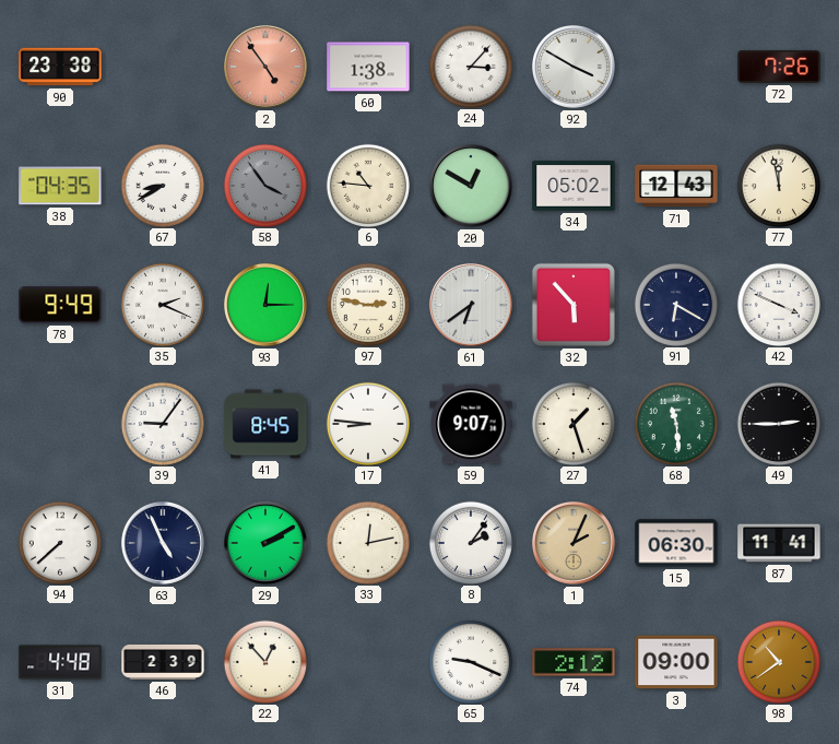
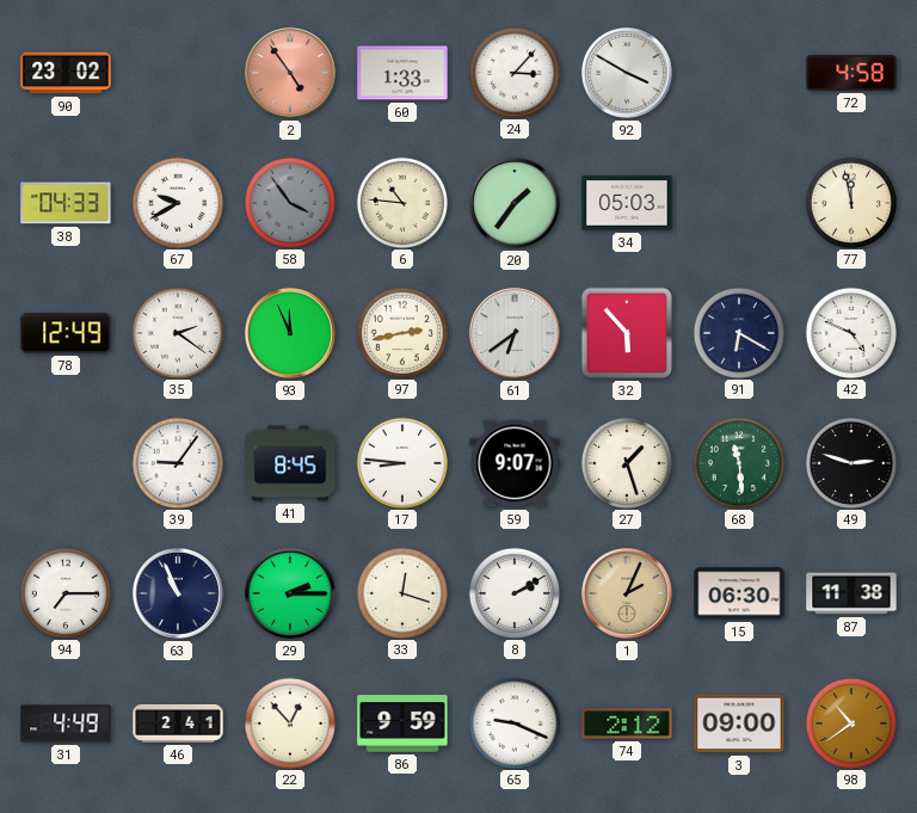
90: 23:38 -> 23:02 (66, 73)
60: 1:38 -> 1:33 (402, 73)
72: 7:26 -> 4:58 (851, 73)
38: 04:35 -> 04:33 (66, 203)
67: 8:40 -> 9:40 (177, 202)
20: 12:50 -> 1:36 (515, 203)
34: 05:02 -> 05:03 (627, 203)
71: 12:43 -> none (676, 186)
78: 9:49 -> 12:49 (66, 333)
35: 2:19 -> 2:21 (177, 332)
93: 12:15 -> 11:56 (290, 333)
97: 2:47 -> 2:43 (401, 332)
42: 3:49 -> 4:49 (850, 332)
49: 2:45 -> 2:48 (850, 462)
94: 7:38 -> 7:15 (64, 592)
63: 4:56 -> 10:56 (178, 593)
29: 2:10 -> 2:15 (290, 593)
33: 12:13 -> 12:18 (401, 592)
8: 2:06 -> 2:10 (513, 592)
87: 11:41 -> 11:38 (851, 593)
31: 4:48 -> 4:49 (66, 723)
46: 2:39 -> 2:41 (178, 723)
86: none -> 9:59 (402, 723)
